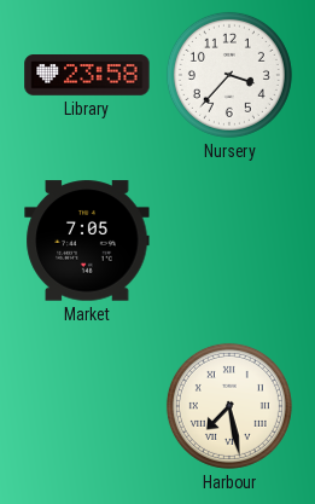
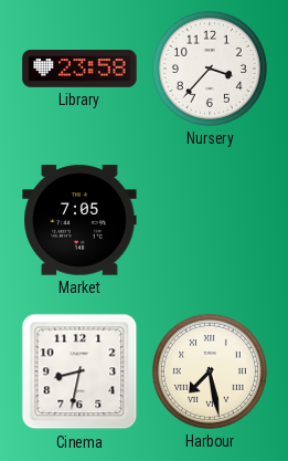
Cinema: none -> 8:32 (79, 371)
